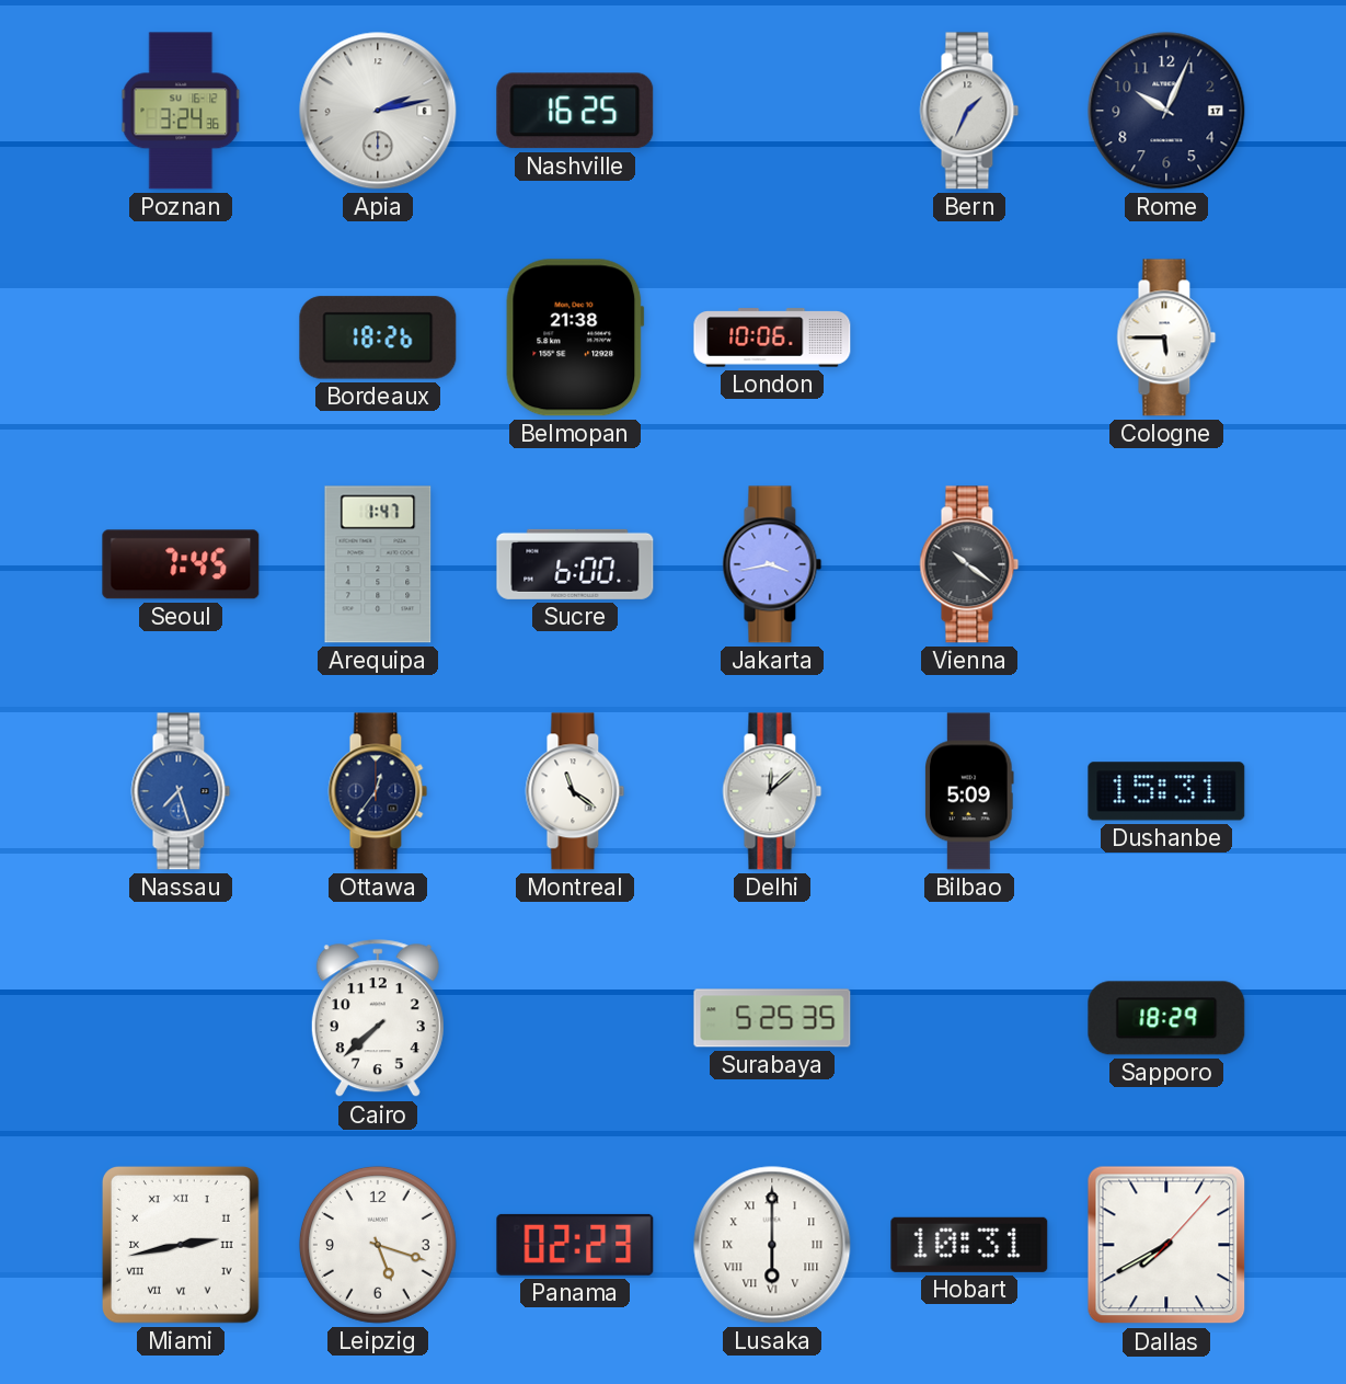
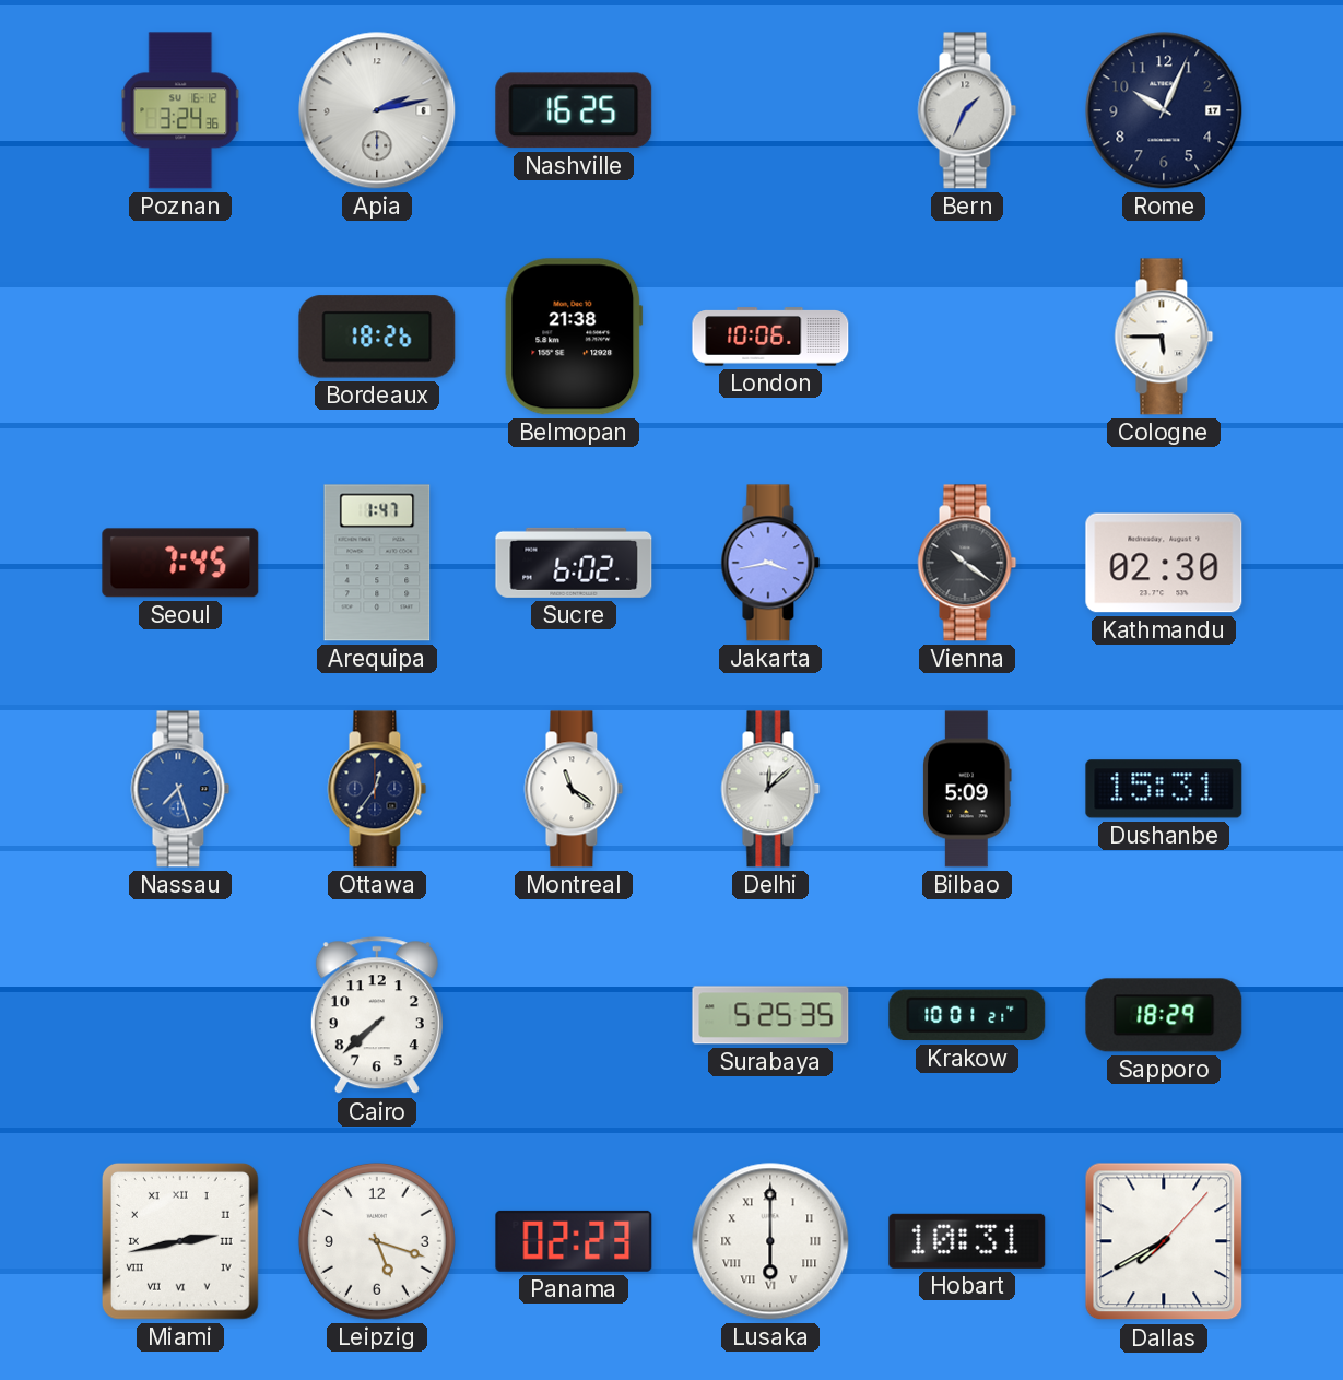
Sucre: 6:00 -> 6:02 (574, 563)
Kathmandu: none -> 02:30 (1164, 563)
Krakow: none -> 10:01 (967, 1015)
